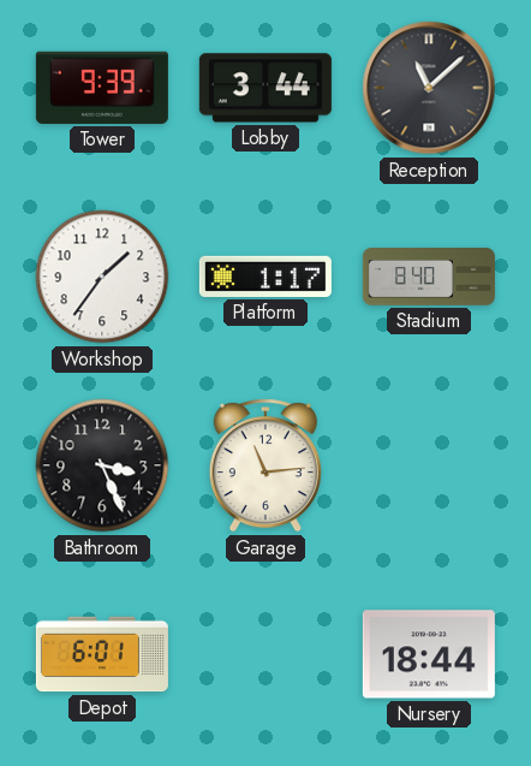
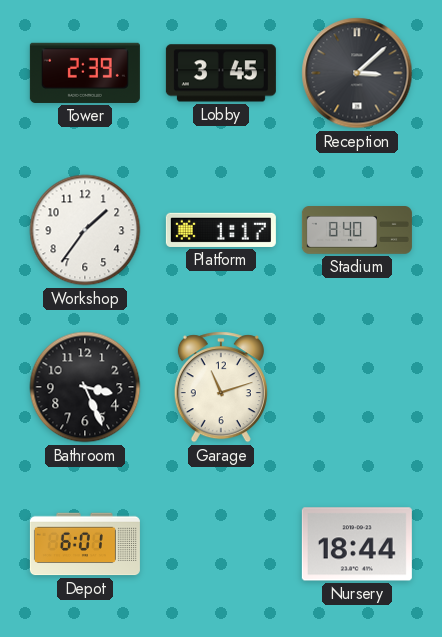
Tower: 9:39 -> 2:39 (85, 73)
Lobby: 3:44 -> 3:45 (221, 73)
Reception: 11:08 -> 3:08 (357, 73)
Garage: 11:14 -> 11:12 (221, 387)
